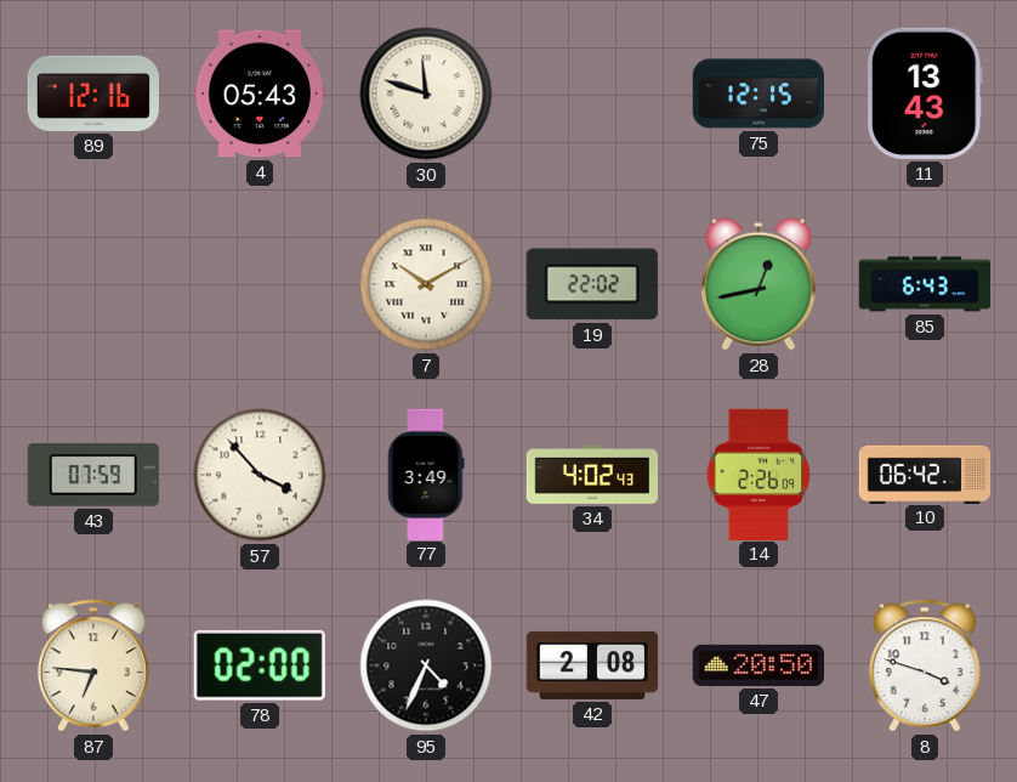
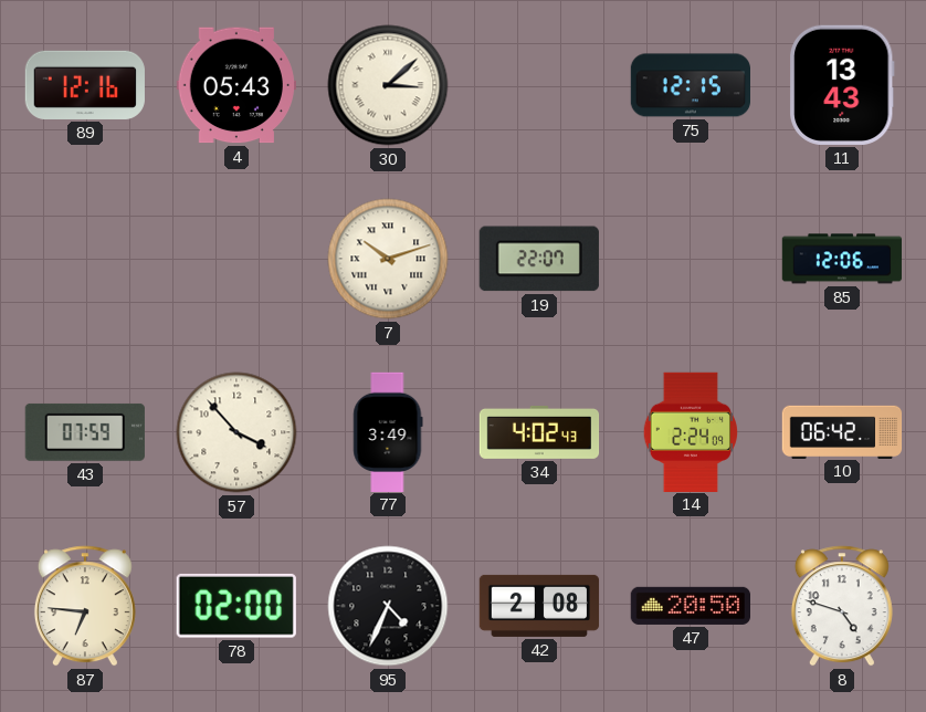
30: 11:48 -> 3:08 (388, 85)
7: 10:10 -> 10:12 (388, 259)
19: 22:02 -> 22:07 (539, 259)
28: 12:43 -> none (759, 284)
85: 6:43 -> 12:06 (841, 259)
14: 2:26 -> 2:24 (691, 431)
8: 3:48 -> 4:48 (842, 606)
